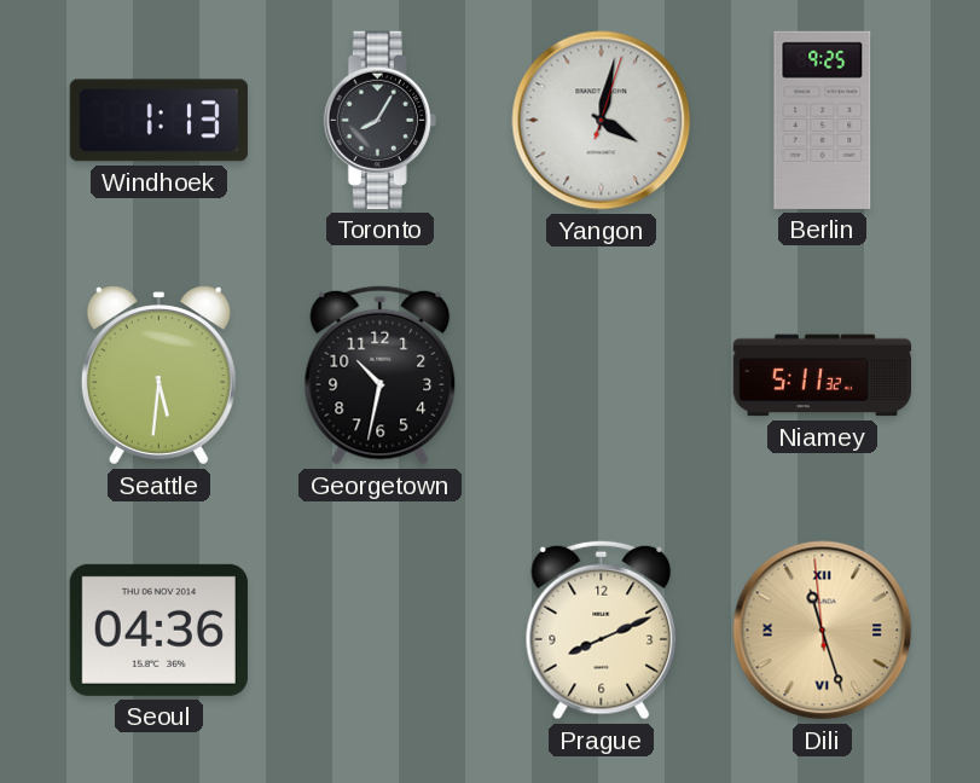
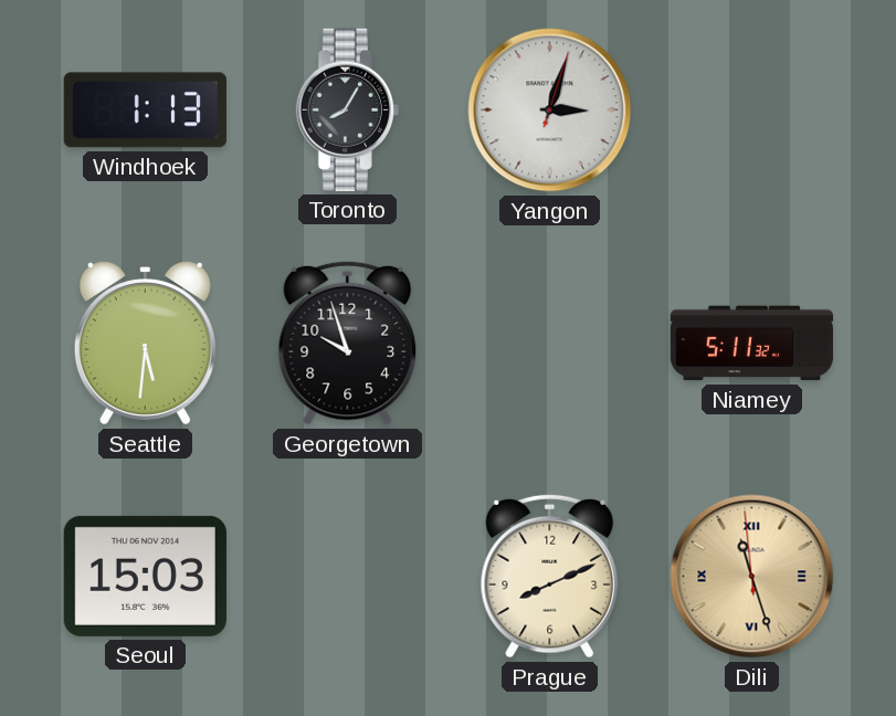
Yangon: 4:02 -> 3:03 (550, 110)
Berlin: 9:25 -> none (823, 120)
Georgetown: 10:32 -> 9:57 (348, 343)
Seoul: 04:36 -> 15:03 (145, 576)
